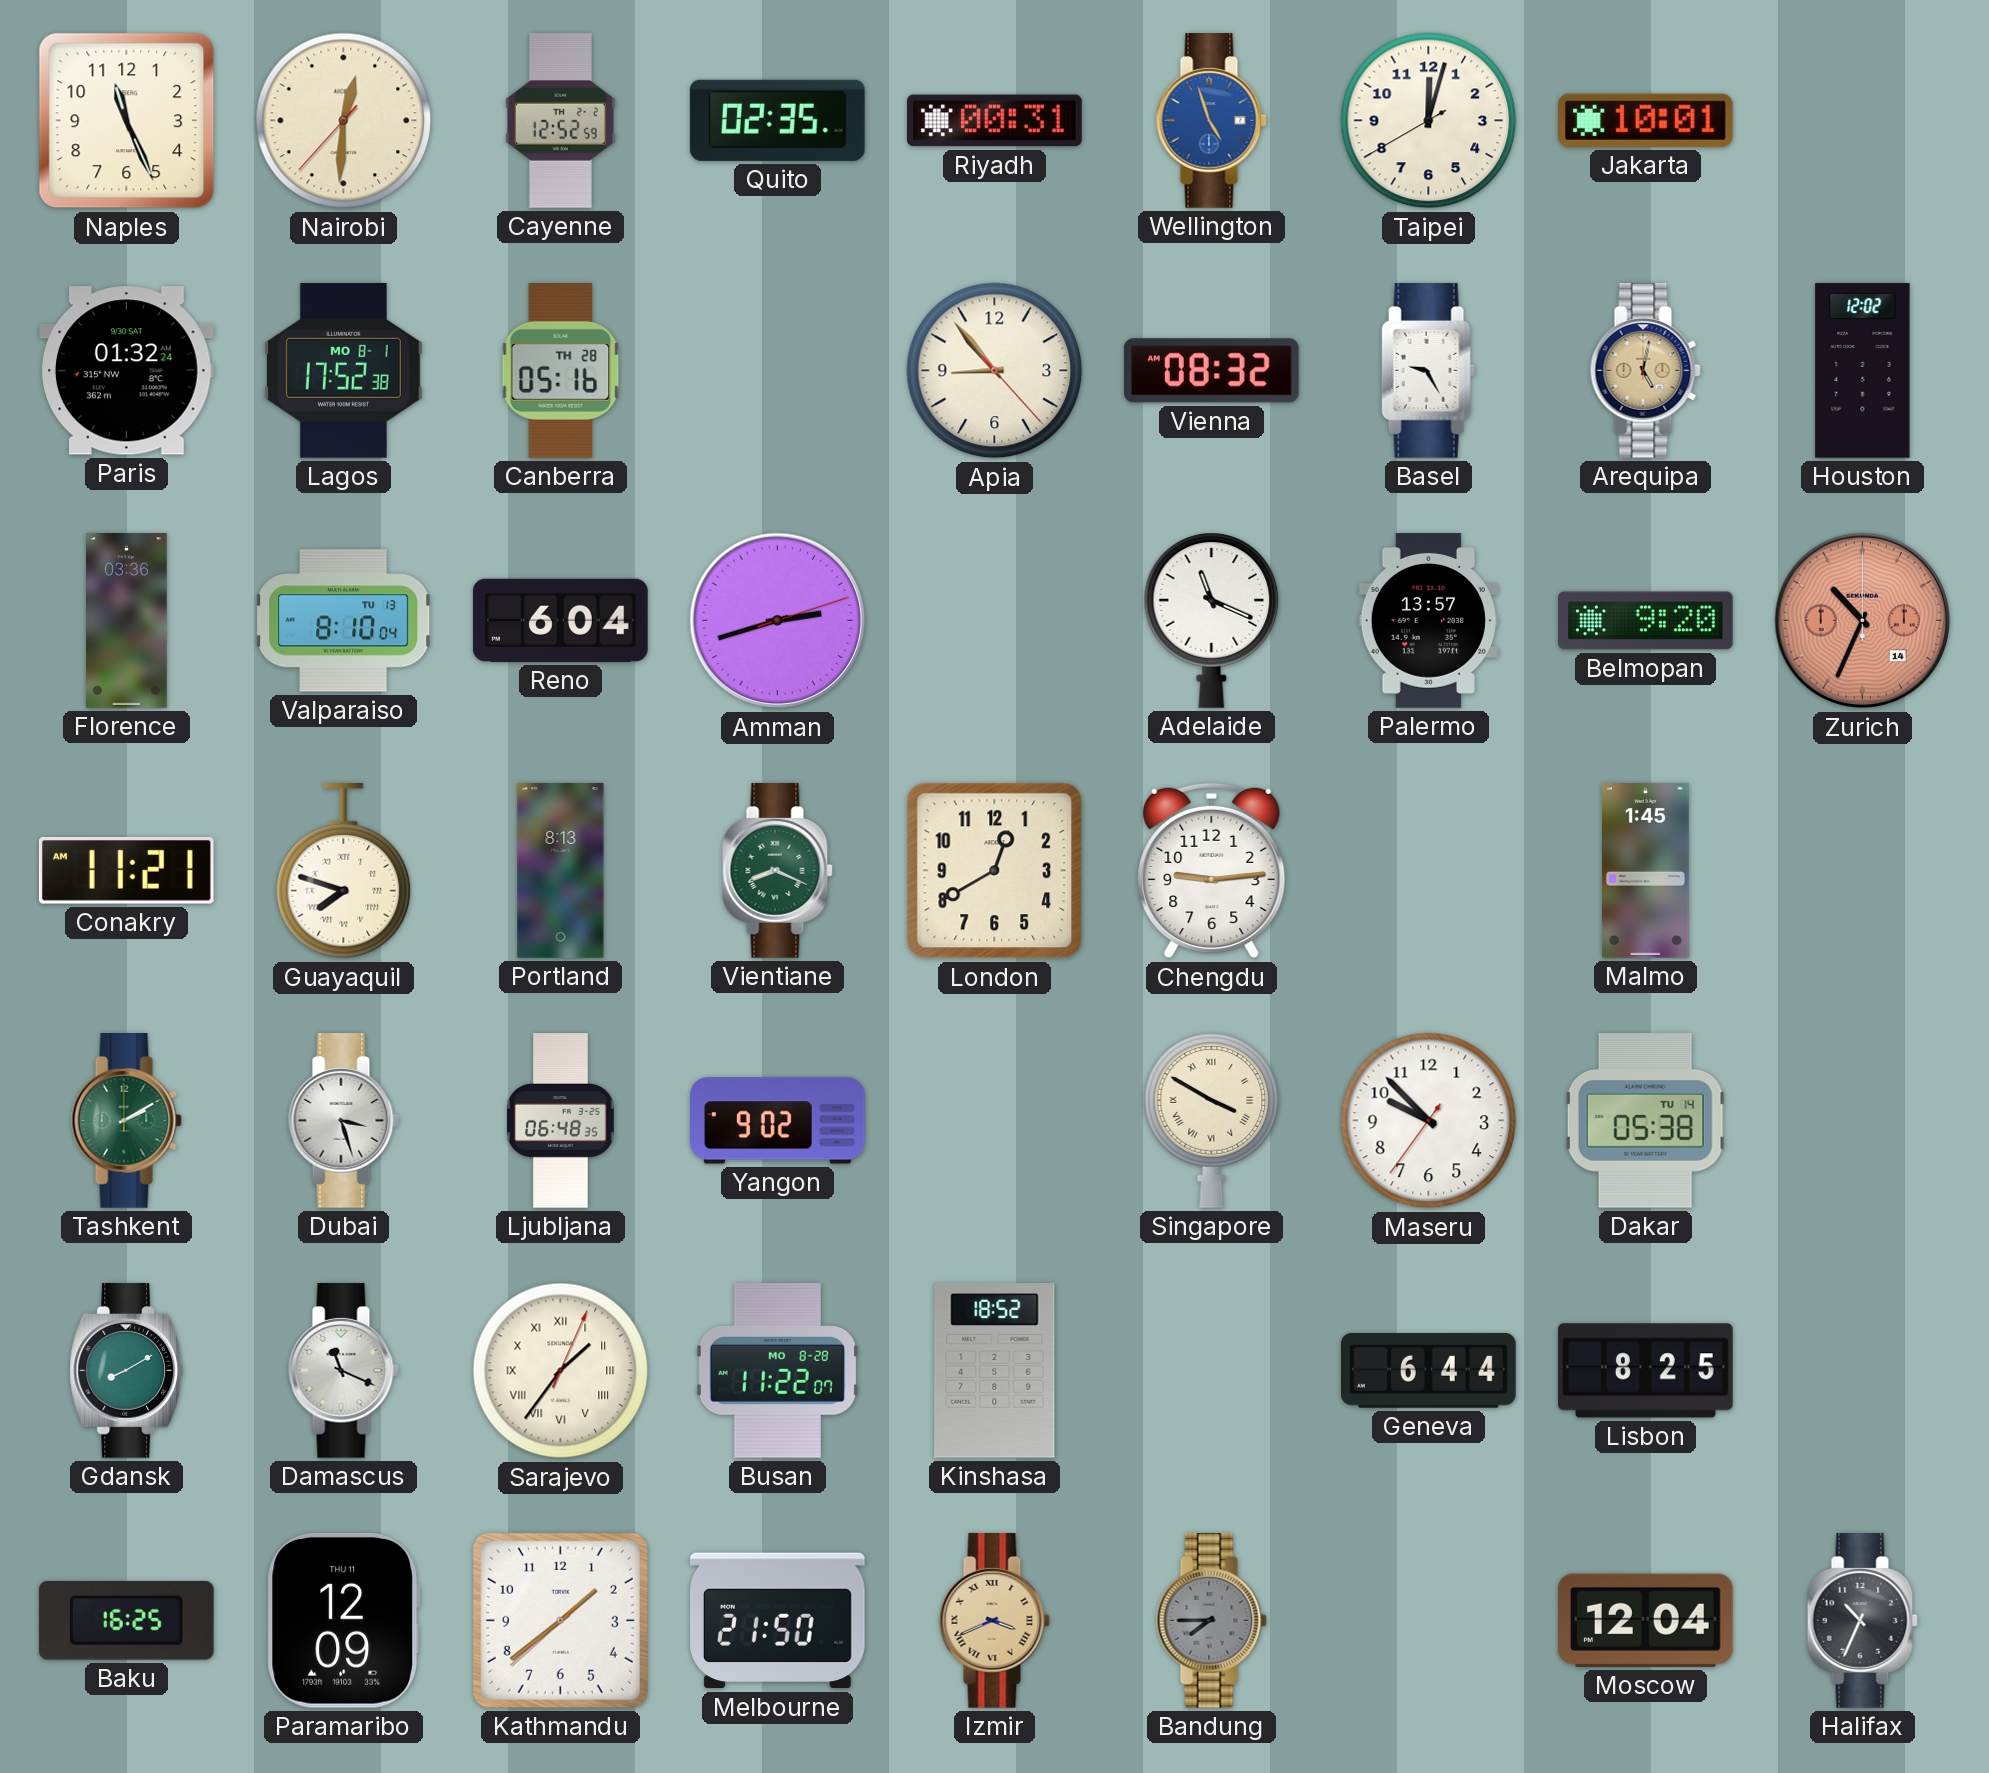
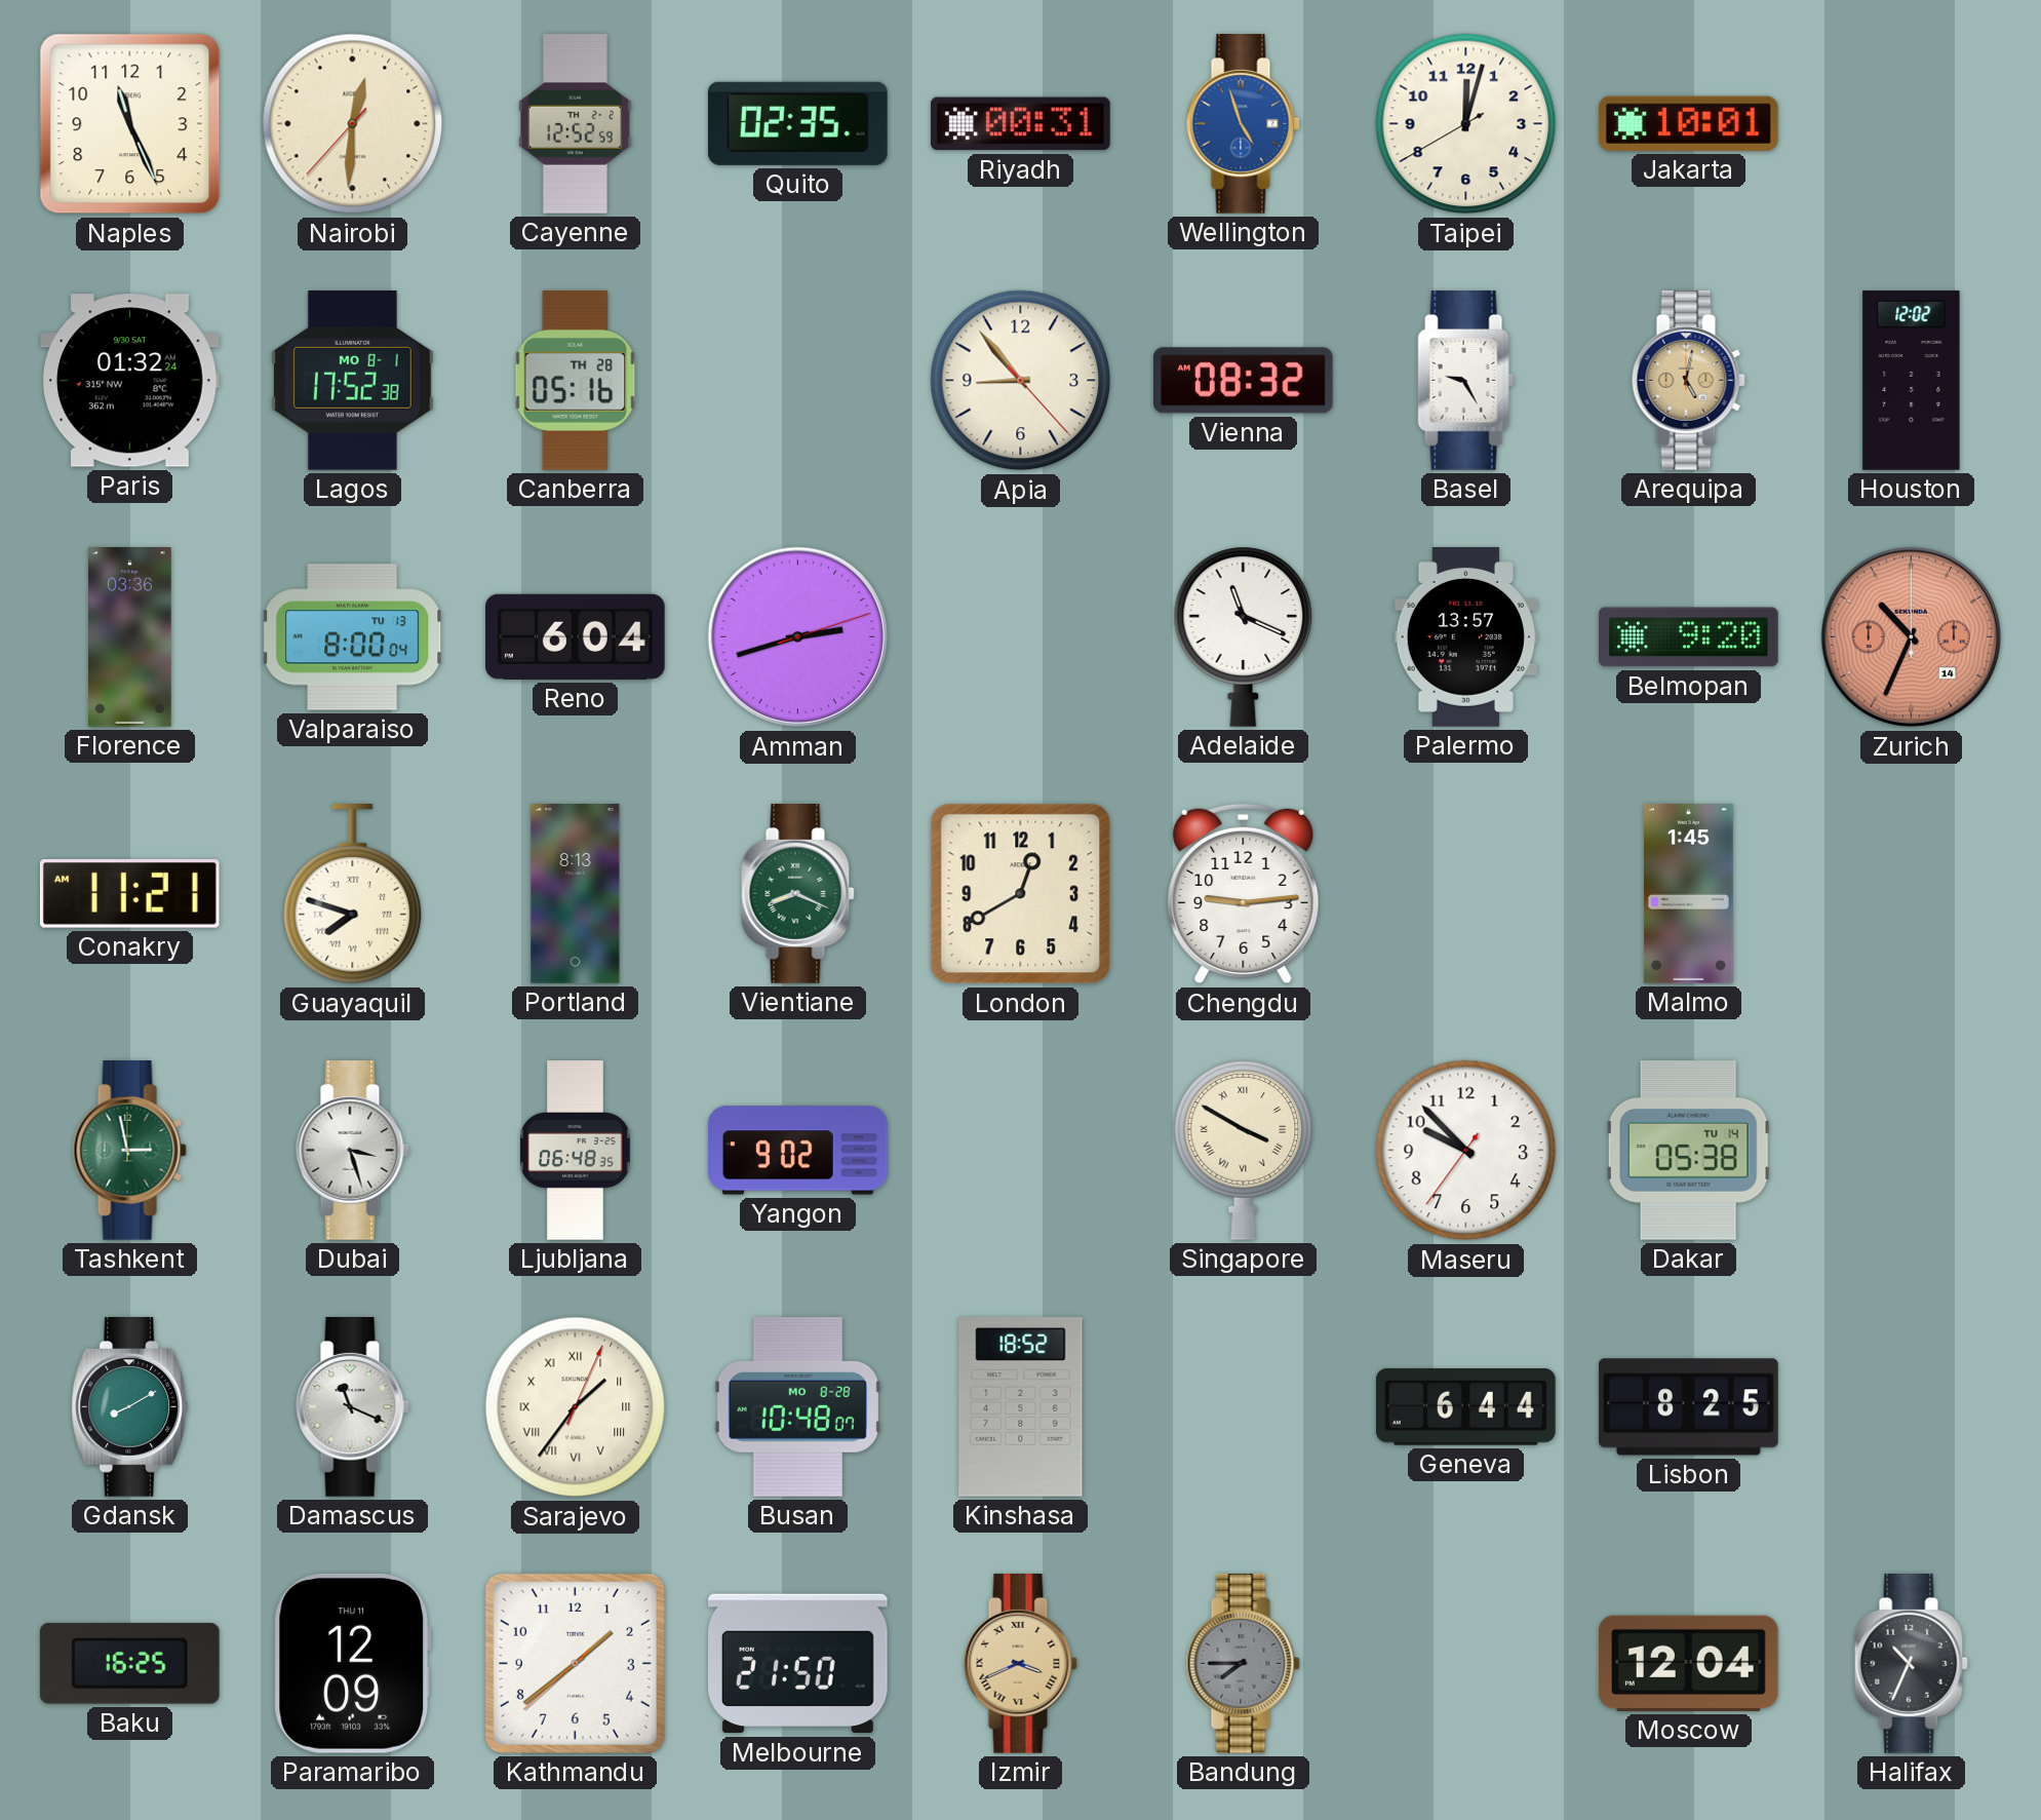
Valparaiso: 8:10 -> 8:00 (353, 637)
Tashkent: 2:10 -> 2:58 (129, 1151)
Busan: 11:22 -> 10:48 (797, 1406)
